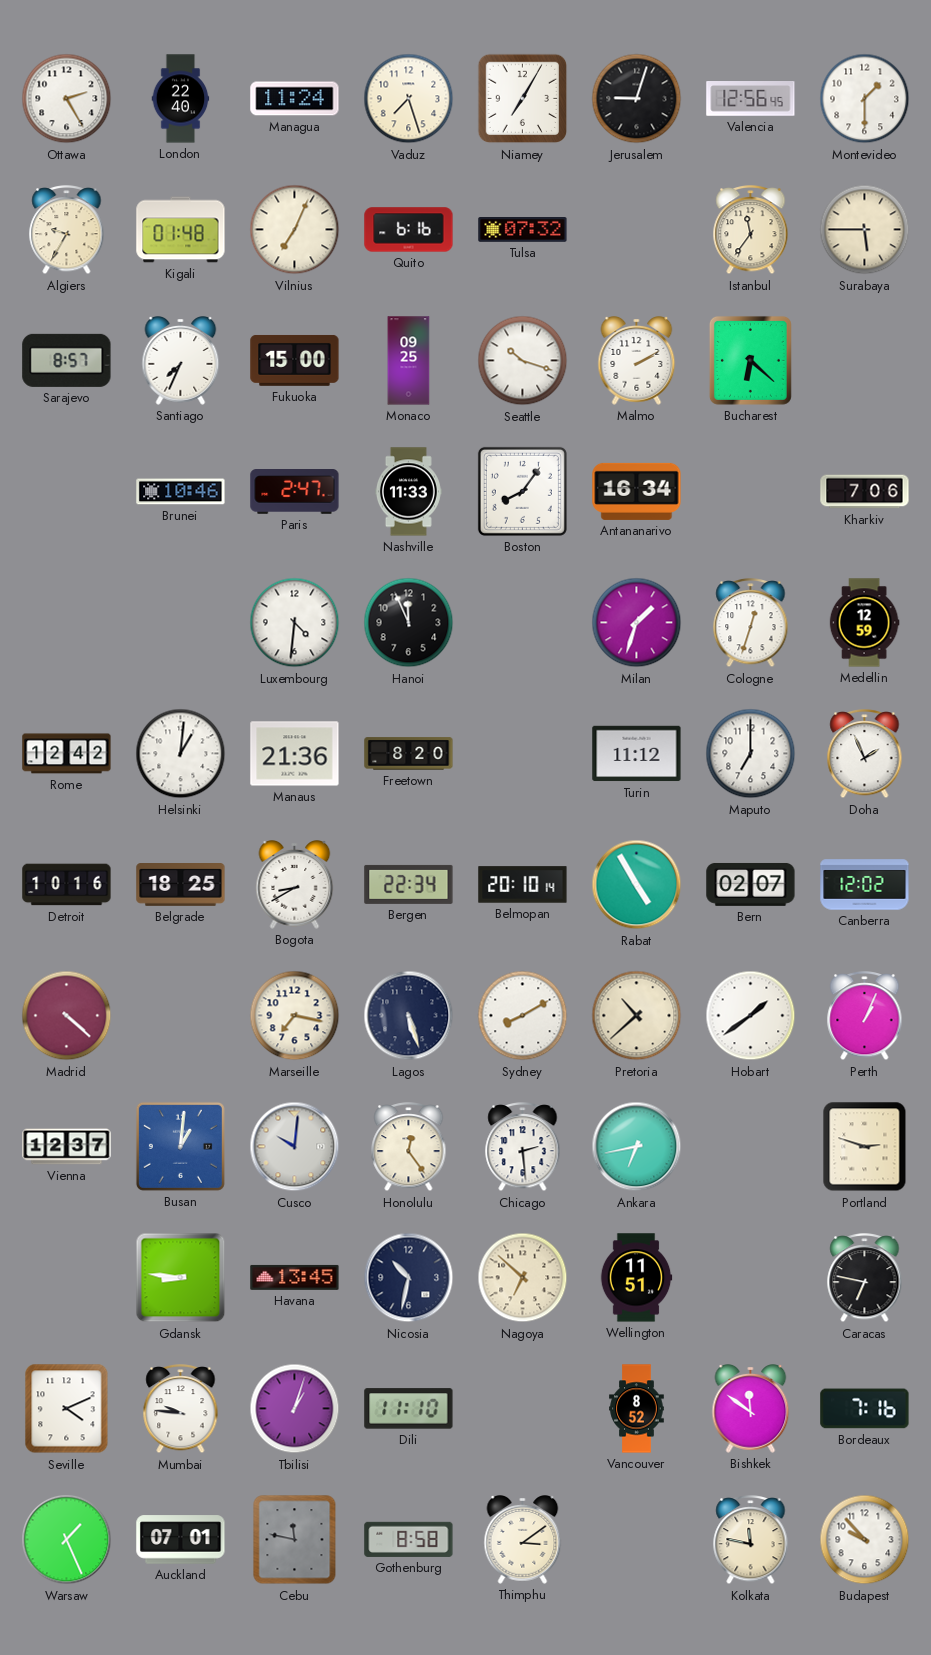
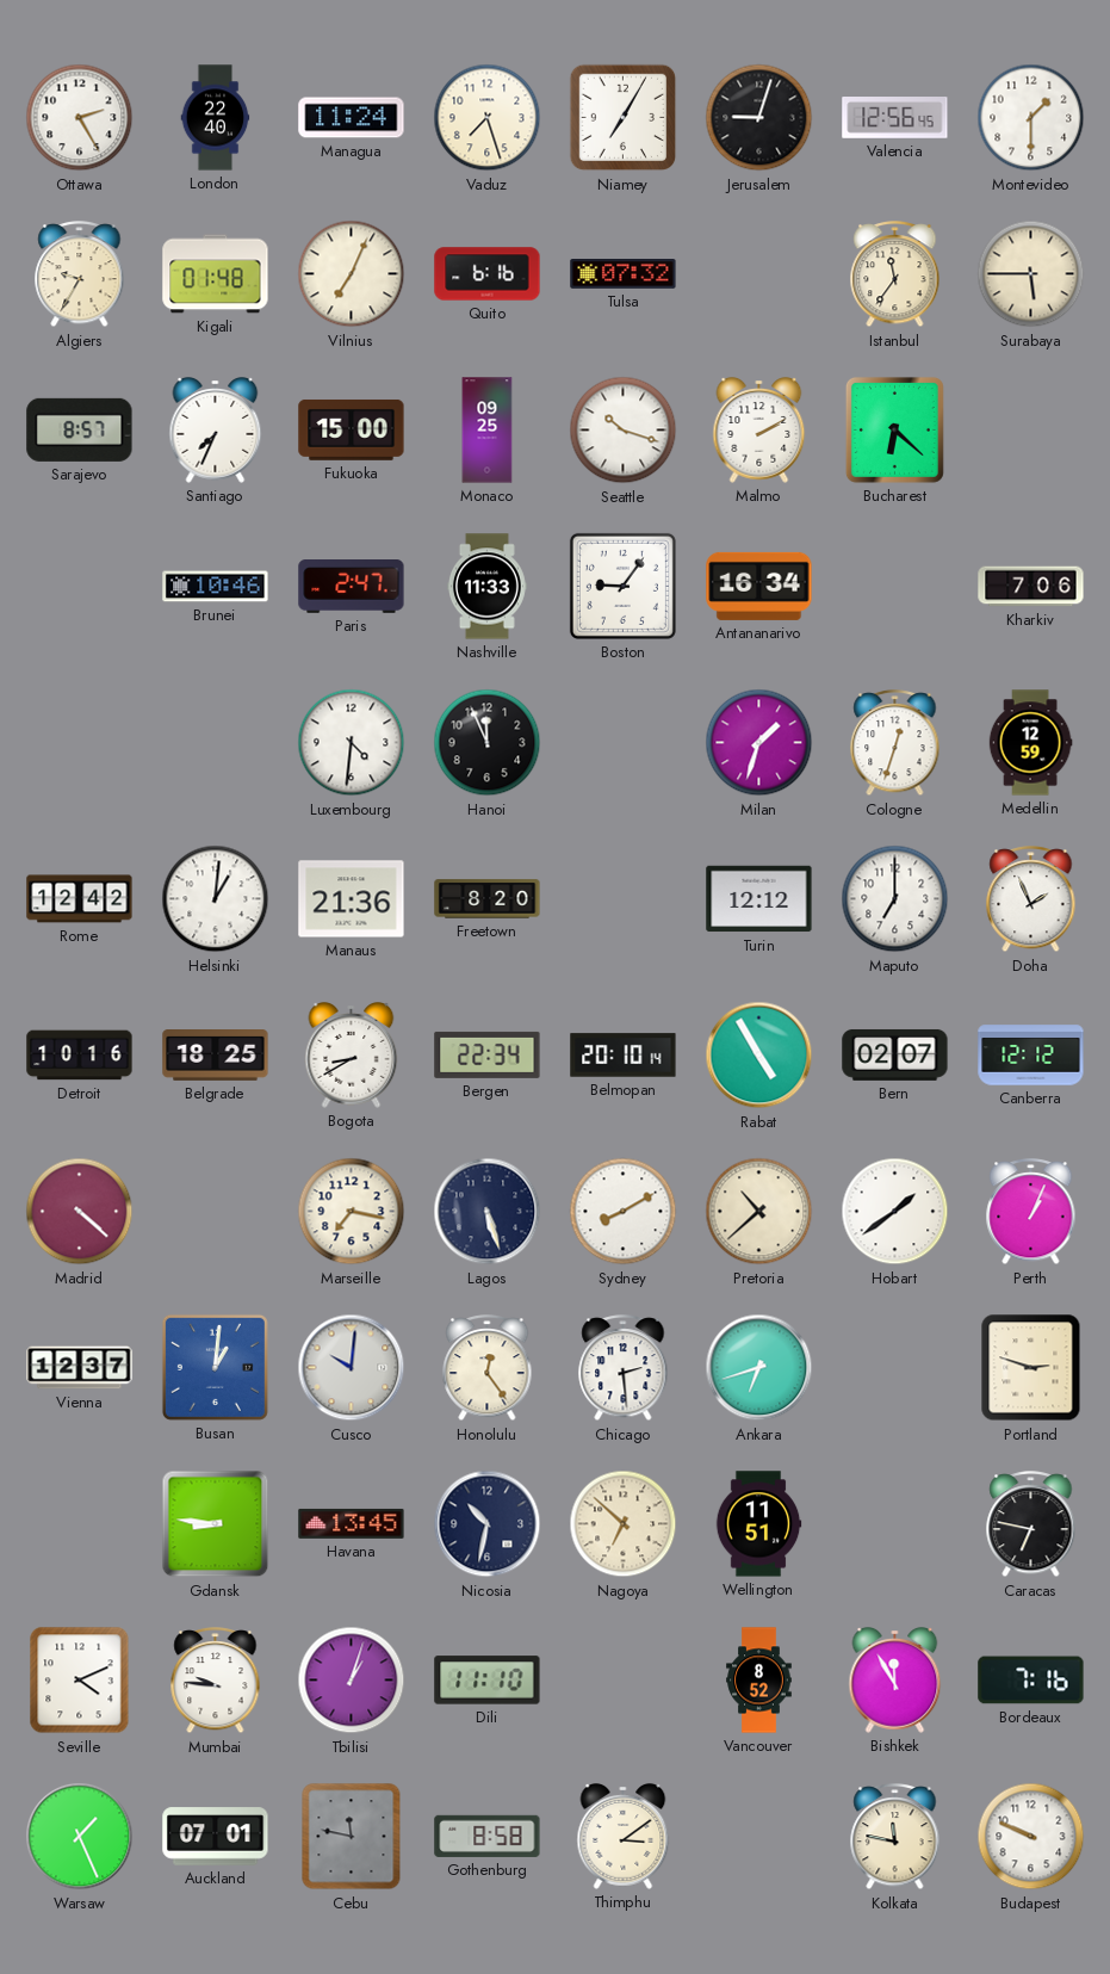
Boston: 8:06 -> 9:06 (622, 586)
Turin: 11:12 -> 12:12 (759, 899)
Canberra: 12:02 -> 12:12 (1031, 1056)
Ankara: 6:43 -> 6:42 (759, 1368)
Bishkek: 11:51 -> 11:55 (895, 1681)
Budapest: 9:53 -> 9:49 (1031, 1837)
